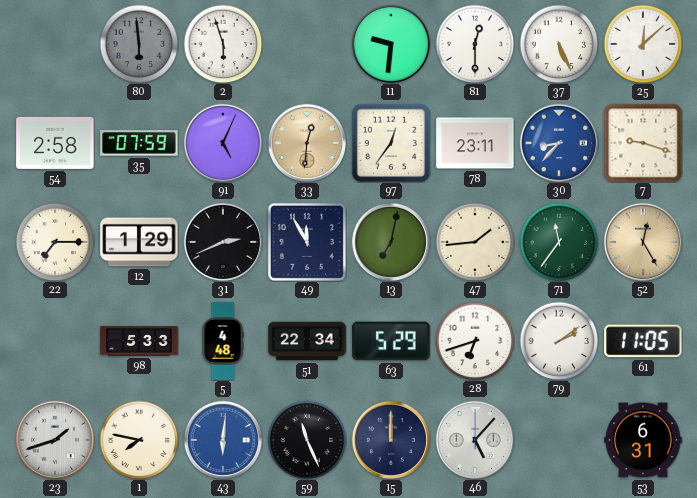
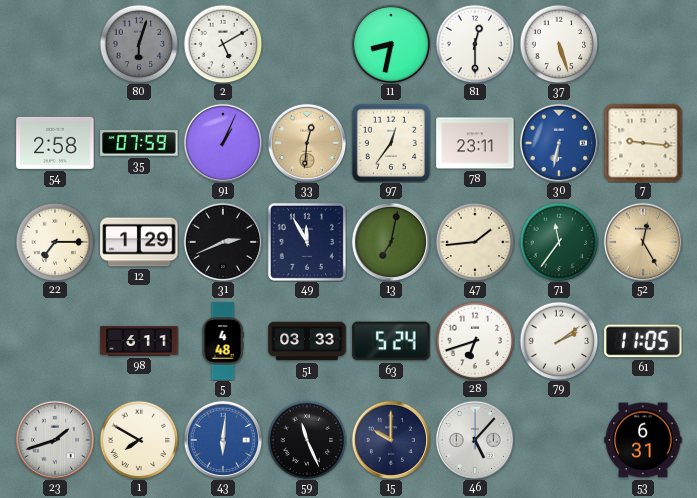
80: 5:59 -> 6:03 (139, 44)
2: 5:57 -> 5:10 (223, 44)
11: 9:31 -> 8:32 (391, 44)
37: 5:26 -> 5:27 (559, 44)
25: 12:08 -> none (643, 44)
91: 5:04 -> 1:04 (223, 143)
30: 8:37 -> 6:32 (559, 143)
7: 9:18 -> 9:16 (643, 143)
98: 5:33 -> 6:11 (139, 341)
51: 22:34 -> 03:33 (307, 341)
63: 5:29 -> 5:24 (391, 341)
1: 7:47 -> 7:50 (139, 440)
15: 12:00 -> 10:00 (391, 440)
